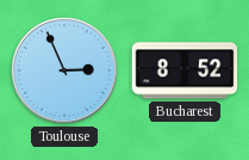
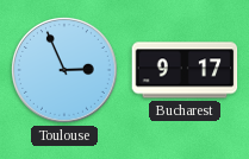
Bucharest: 8:52 -> 9:17 (185, 70)
